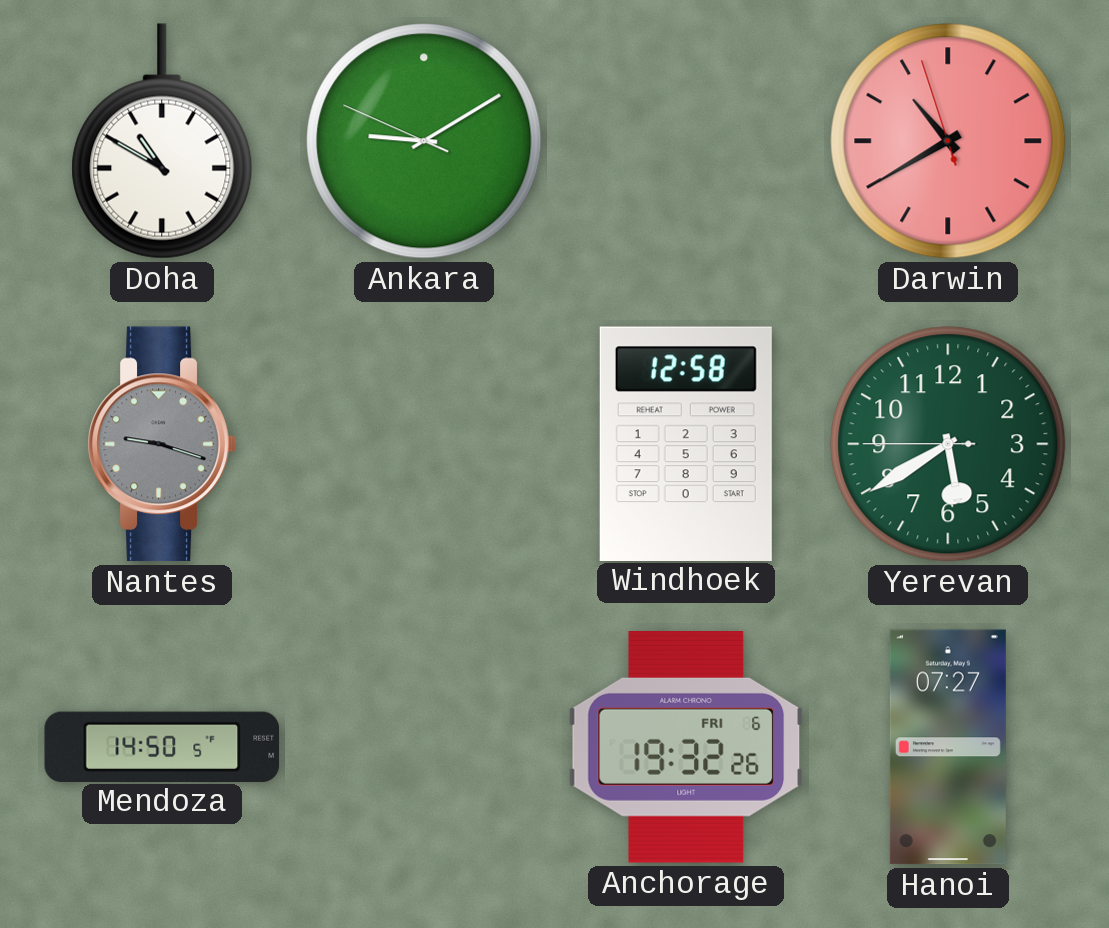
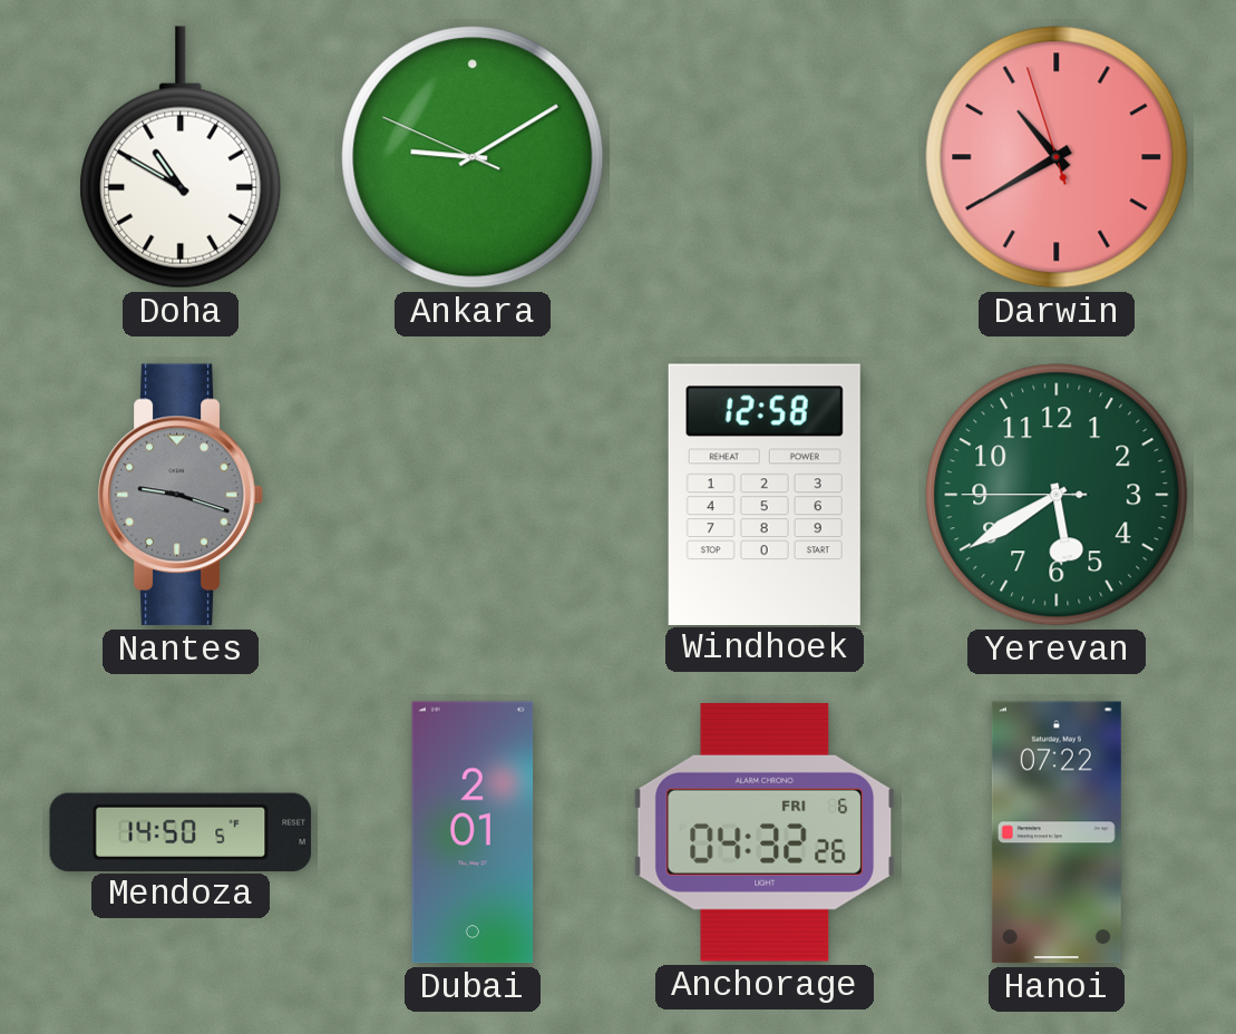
Dubai: none -> 2:01 (473, 832)
Anchorage: 19:32 -> 04:32 (765, 832)
Hanoi: 07:27 -> 07:22 (1057, 832)
